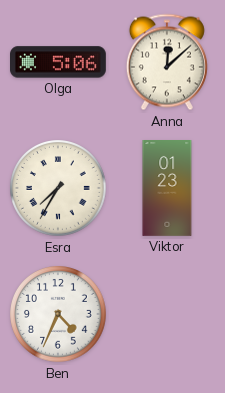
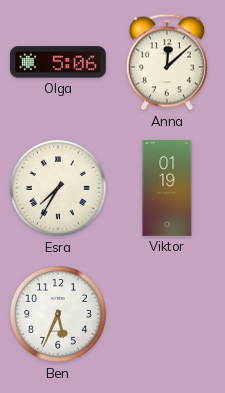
Viktor: 01:23 -> 01:19 (167, 189)
Ben: 4:34 -> 5:34 (59, 315)
